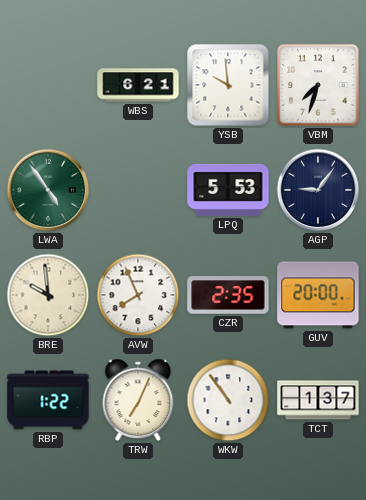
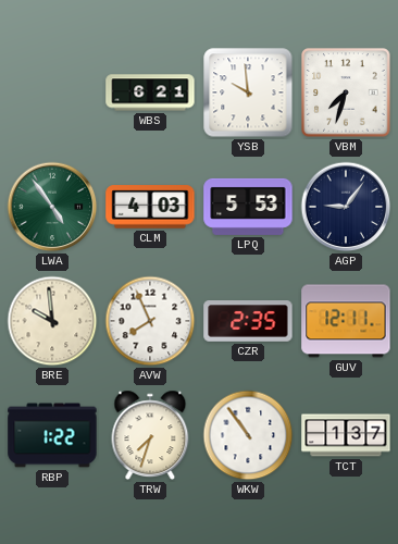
CLM: none -> 4:03 (150, 207)
GUV: 20:00 -> 12:11 (346, 321)
TRW: 7:04 -> 7:33 (150, 435)
